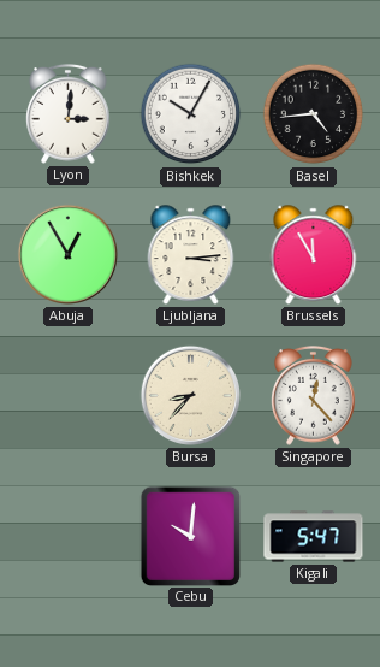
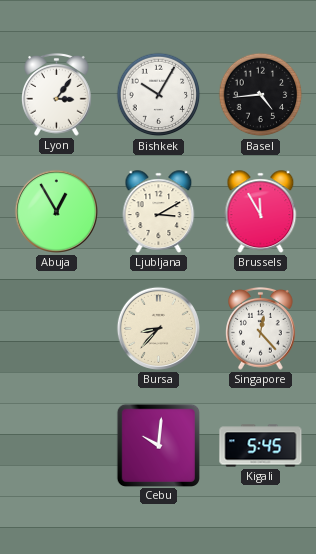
Lyon: 3:01 -> 3:06 (57, 95)
Ljubljana: 3:14 -> 3:10 (159, 212)
Kigali: 5:47 -> 5:45 (261, 446)
